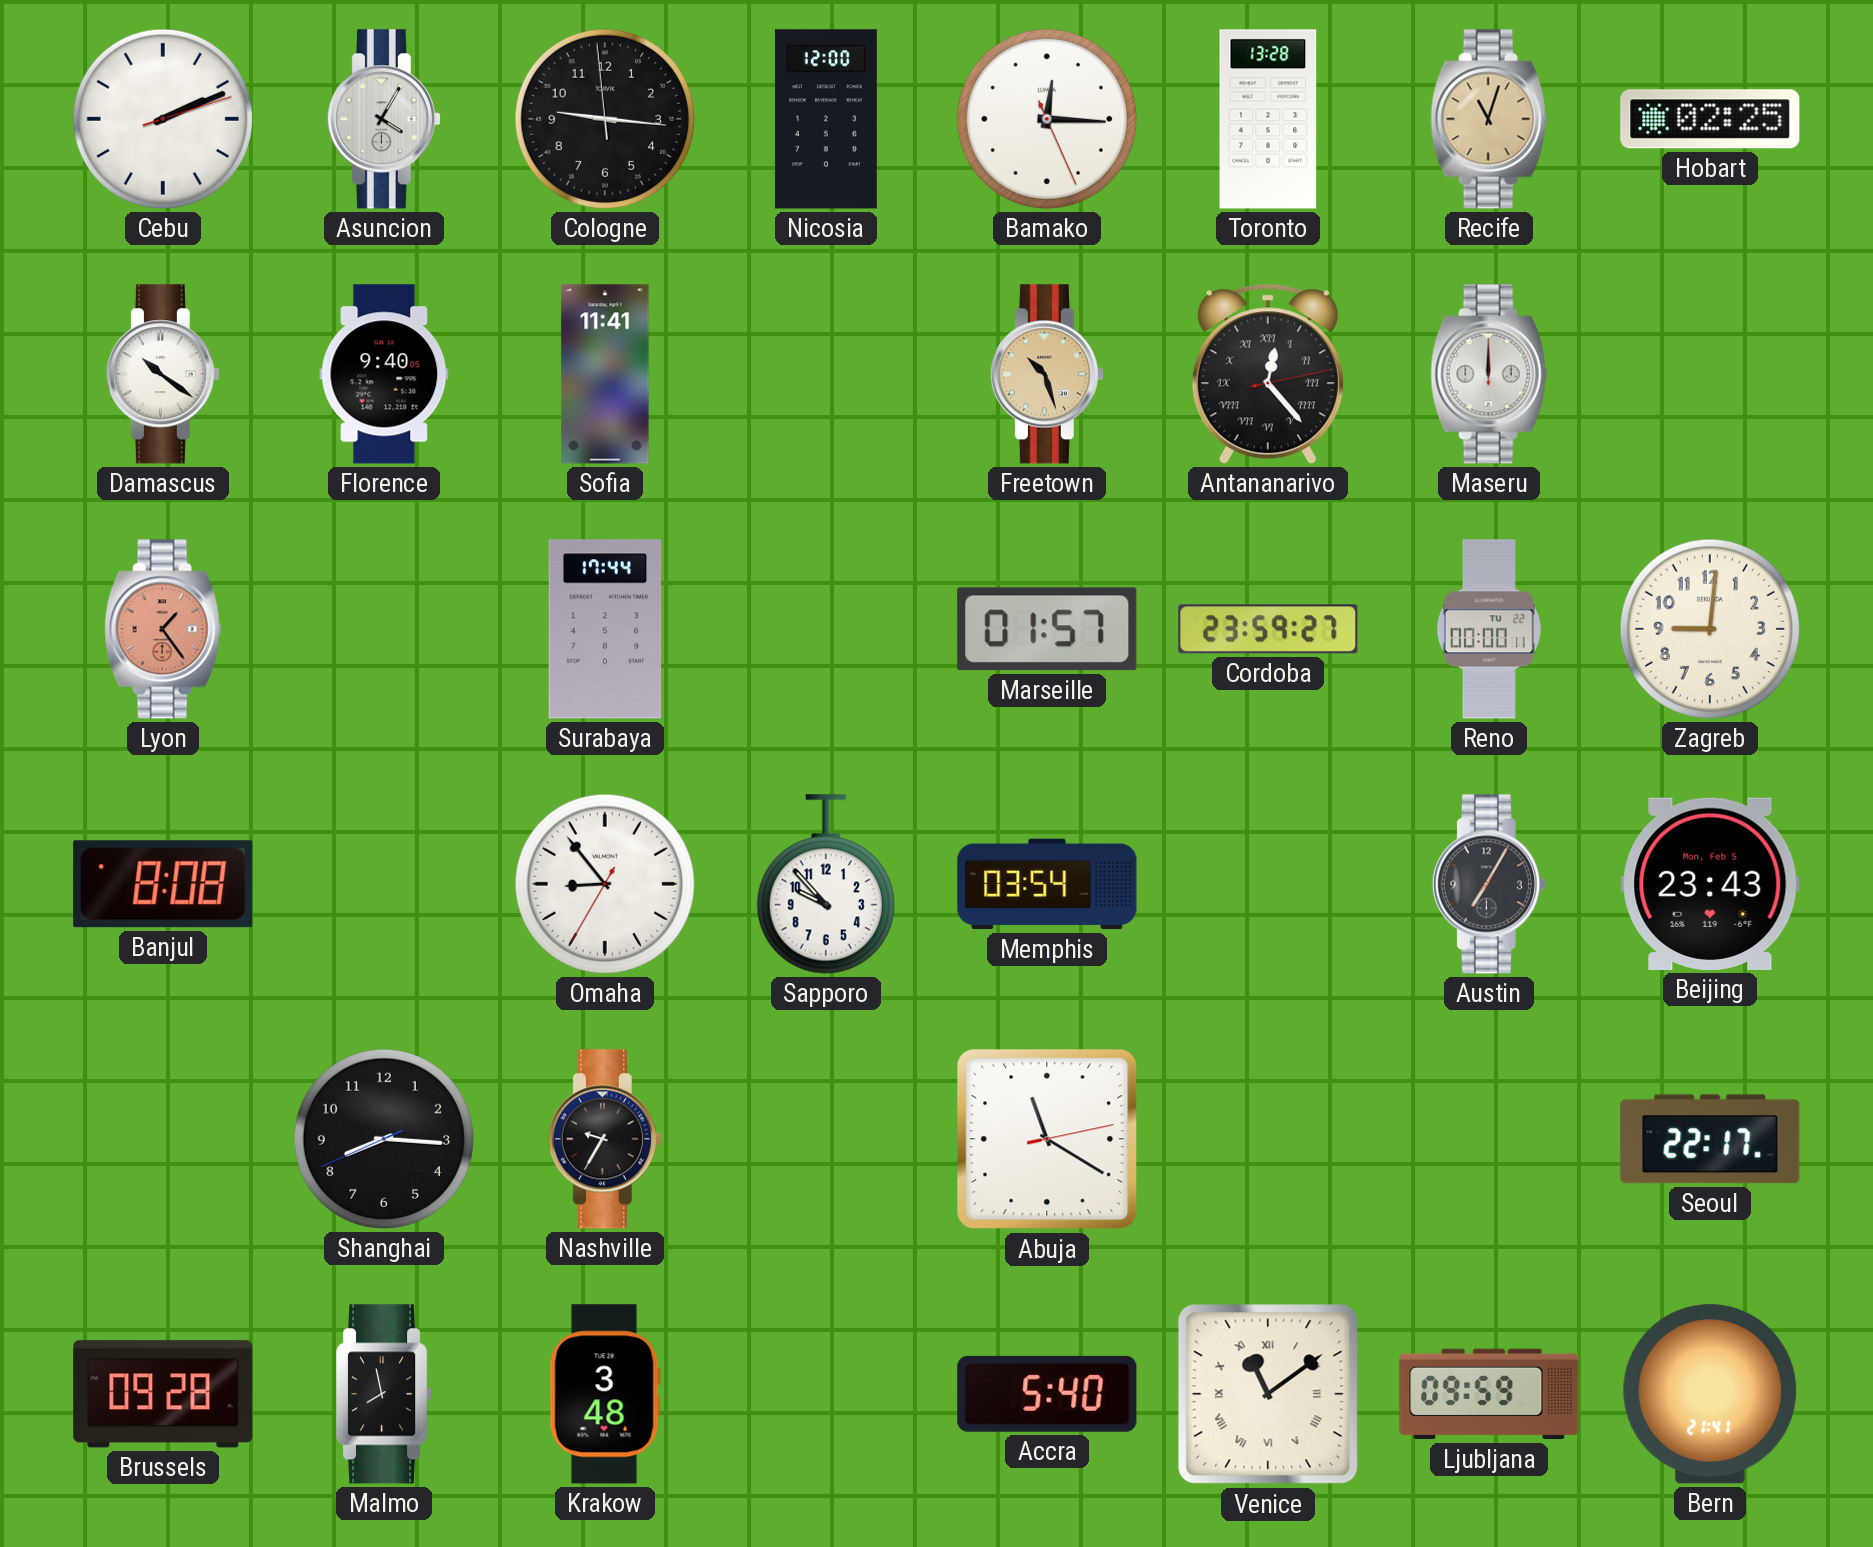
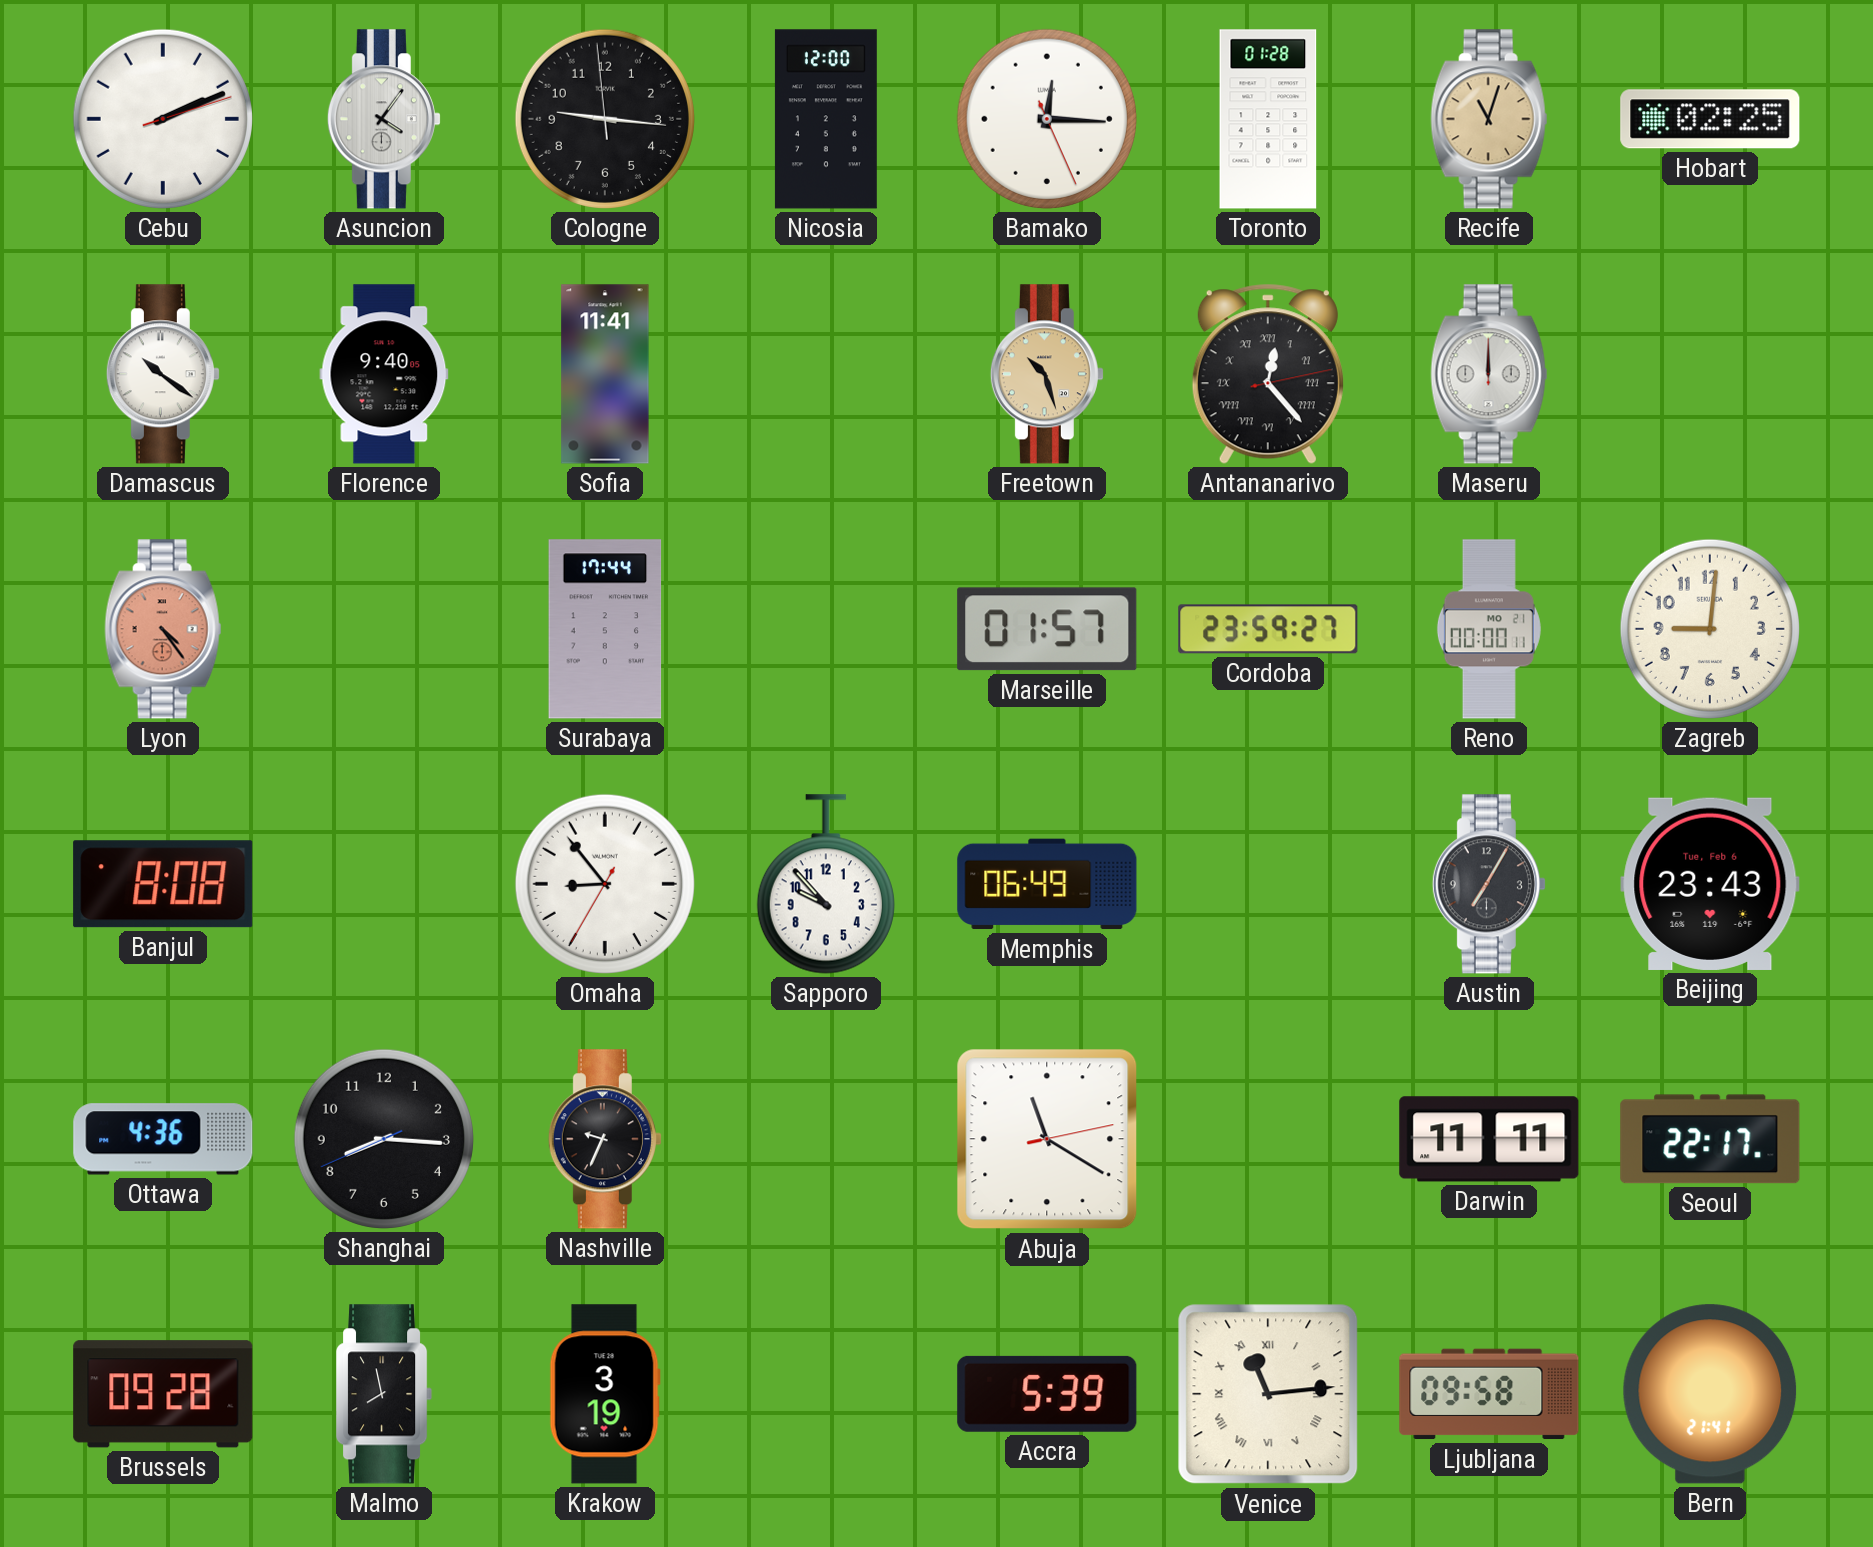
Asuncion: 4:05 -> 4:06 (384, 119)
Toronto: 13:28 -> 01:28 (1268, 119)
Lyon: 1:24 -> 4:24 (163, 629)
Reno date: TU 22 -> MO 21 (1489, 629)
Memphis: 03:54 -> 06:49 (1047, 884)
Beijing date: Mon, Feb 5 -> Tue, Feb 6 (1710, 884)
Ottawa: none -> 4:36 (163, 1139)
Nashville: 9:35 -> 9:34 (605, 1139)
Darwin: none -> 11:11 (1489, 1139)
Krakow: 3:48 -> 3:19 (605, 1394)
Accra: 5:40 -> 5:39 (1047, 1394)
Venice: 11:09 -> 11:14 (1268, 1394)
Ljubljana: 09:59 -> 09:58 (1489, 1394)
